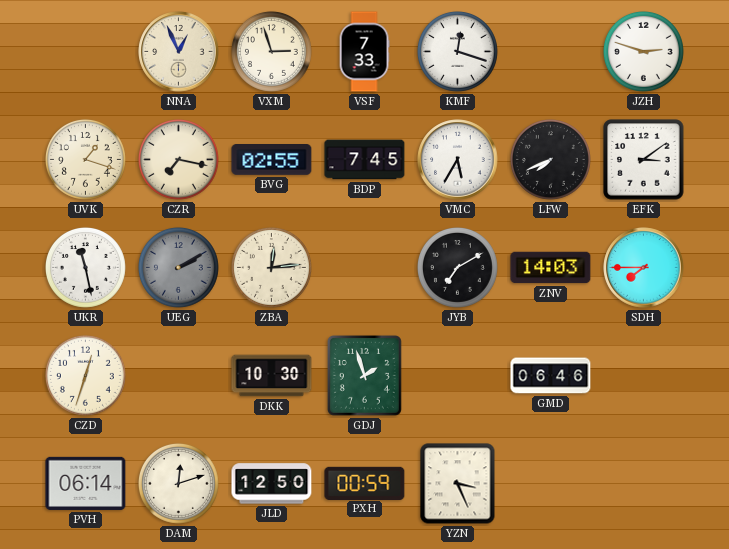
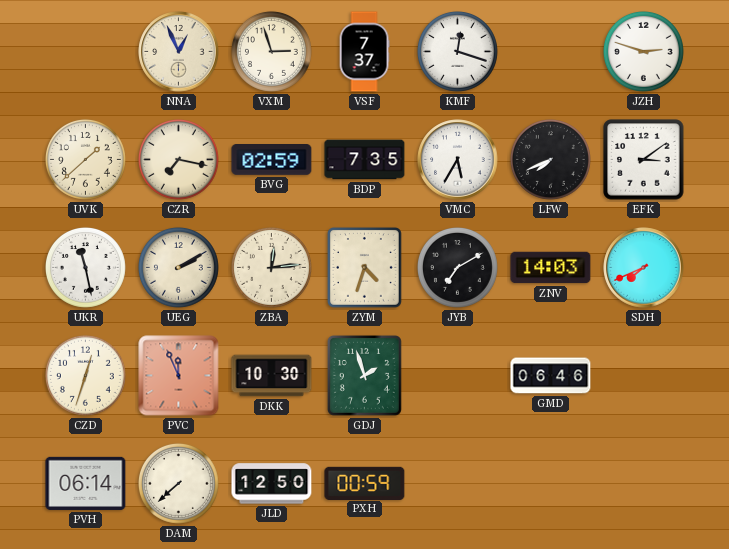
VSF: 7:33 -> 7:37 (364, 52)
UVK: 1:18 -> 1:38 (85, 159)
BVG: 02:55 -> 02:59 (272, 160)
BDP: 7:45 -> 7:35 (365, 160)
UEG dial: grey -> cream (178, 267)
ZYM: none -> 4:33 (364, 267)
SDH: 7:45 -> 7:41 (644, 268)
PVC: none -> 11:56 (179, 376)
DAM: 12:12 -> 7:38 (178, 483)
YZN: 3:26 -> none (458, 484)
